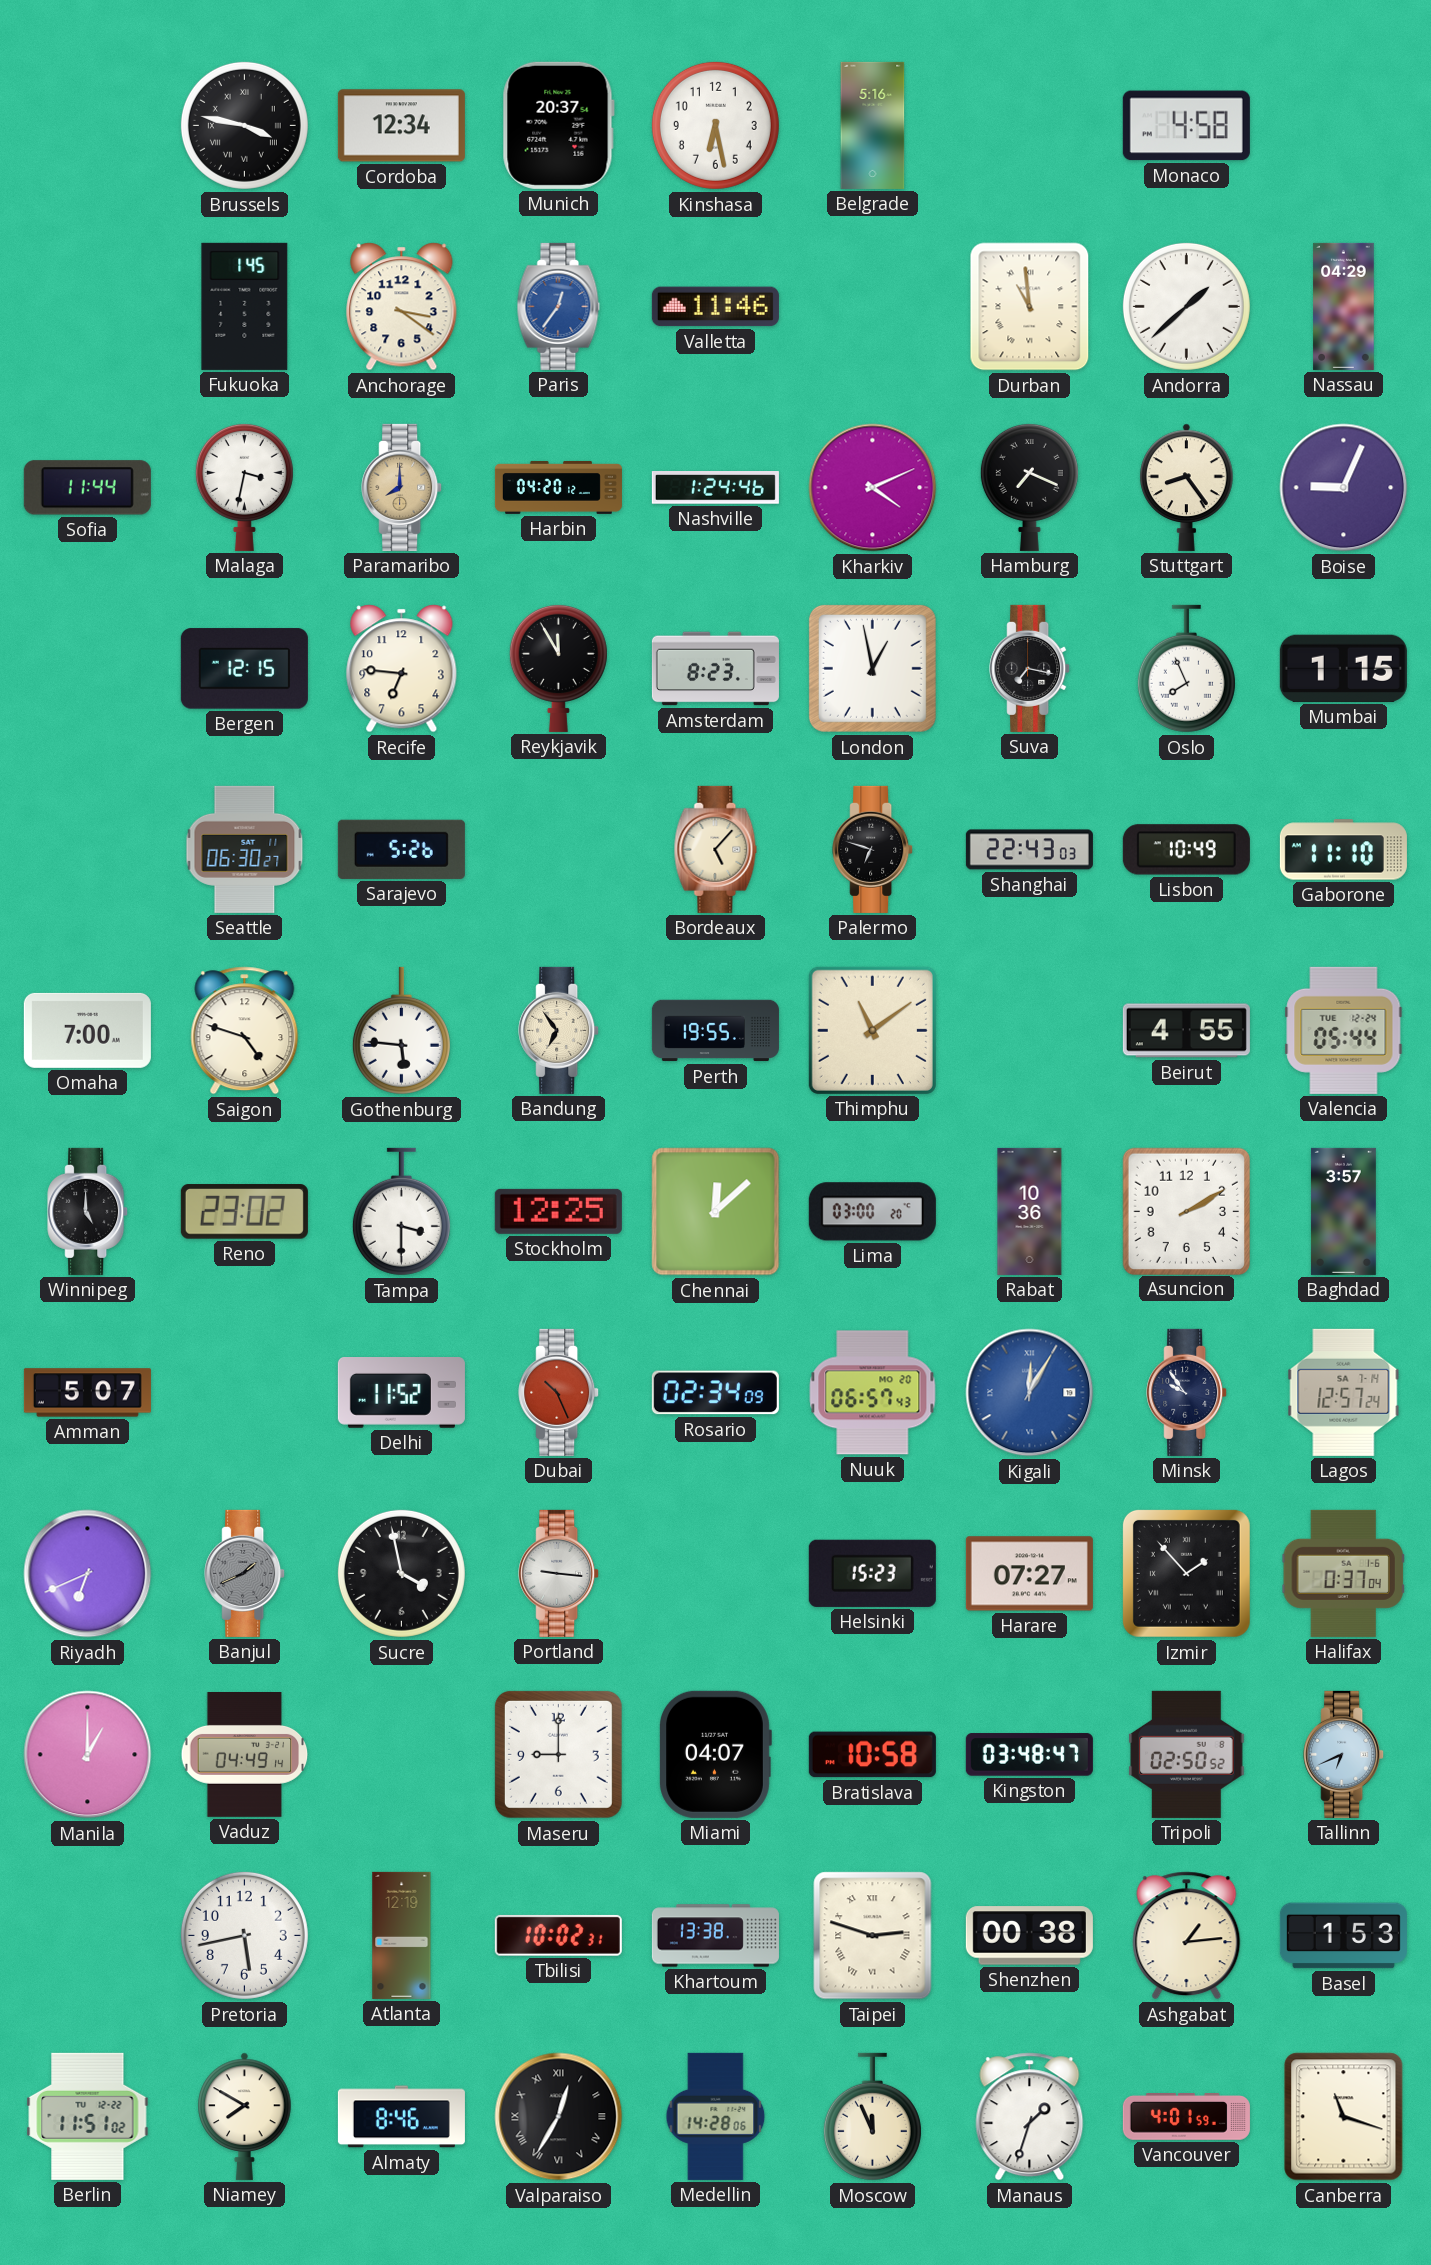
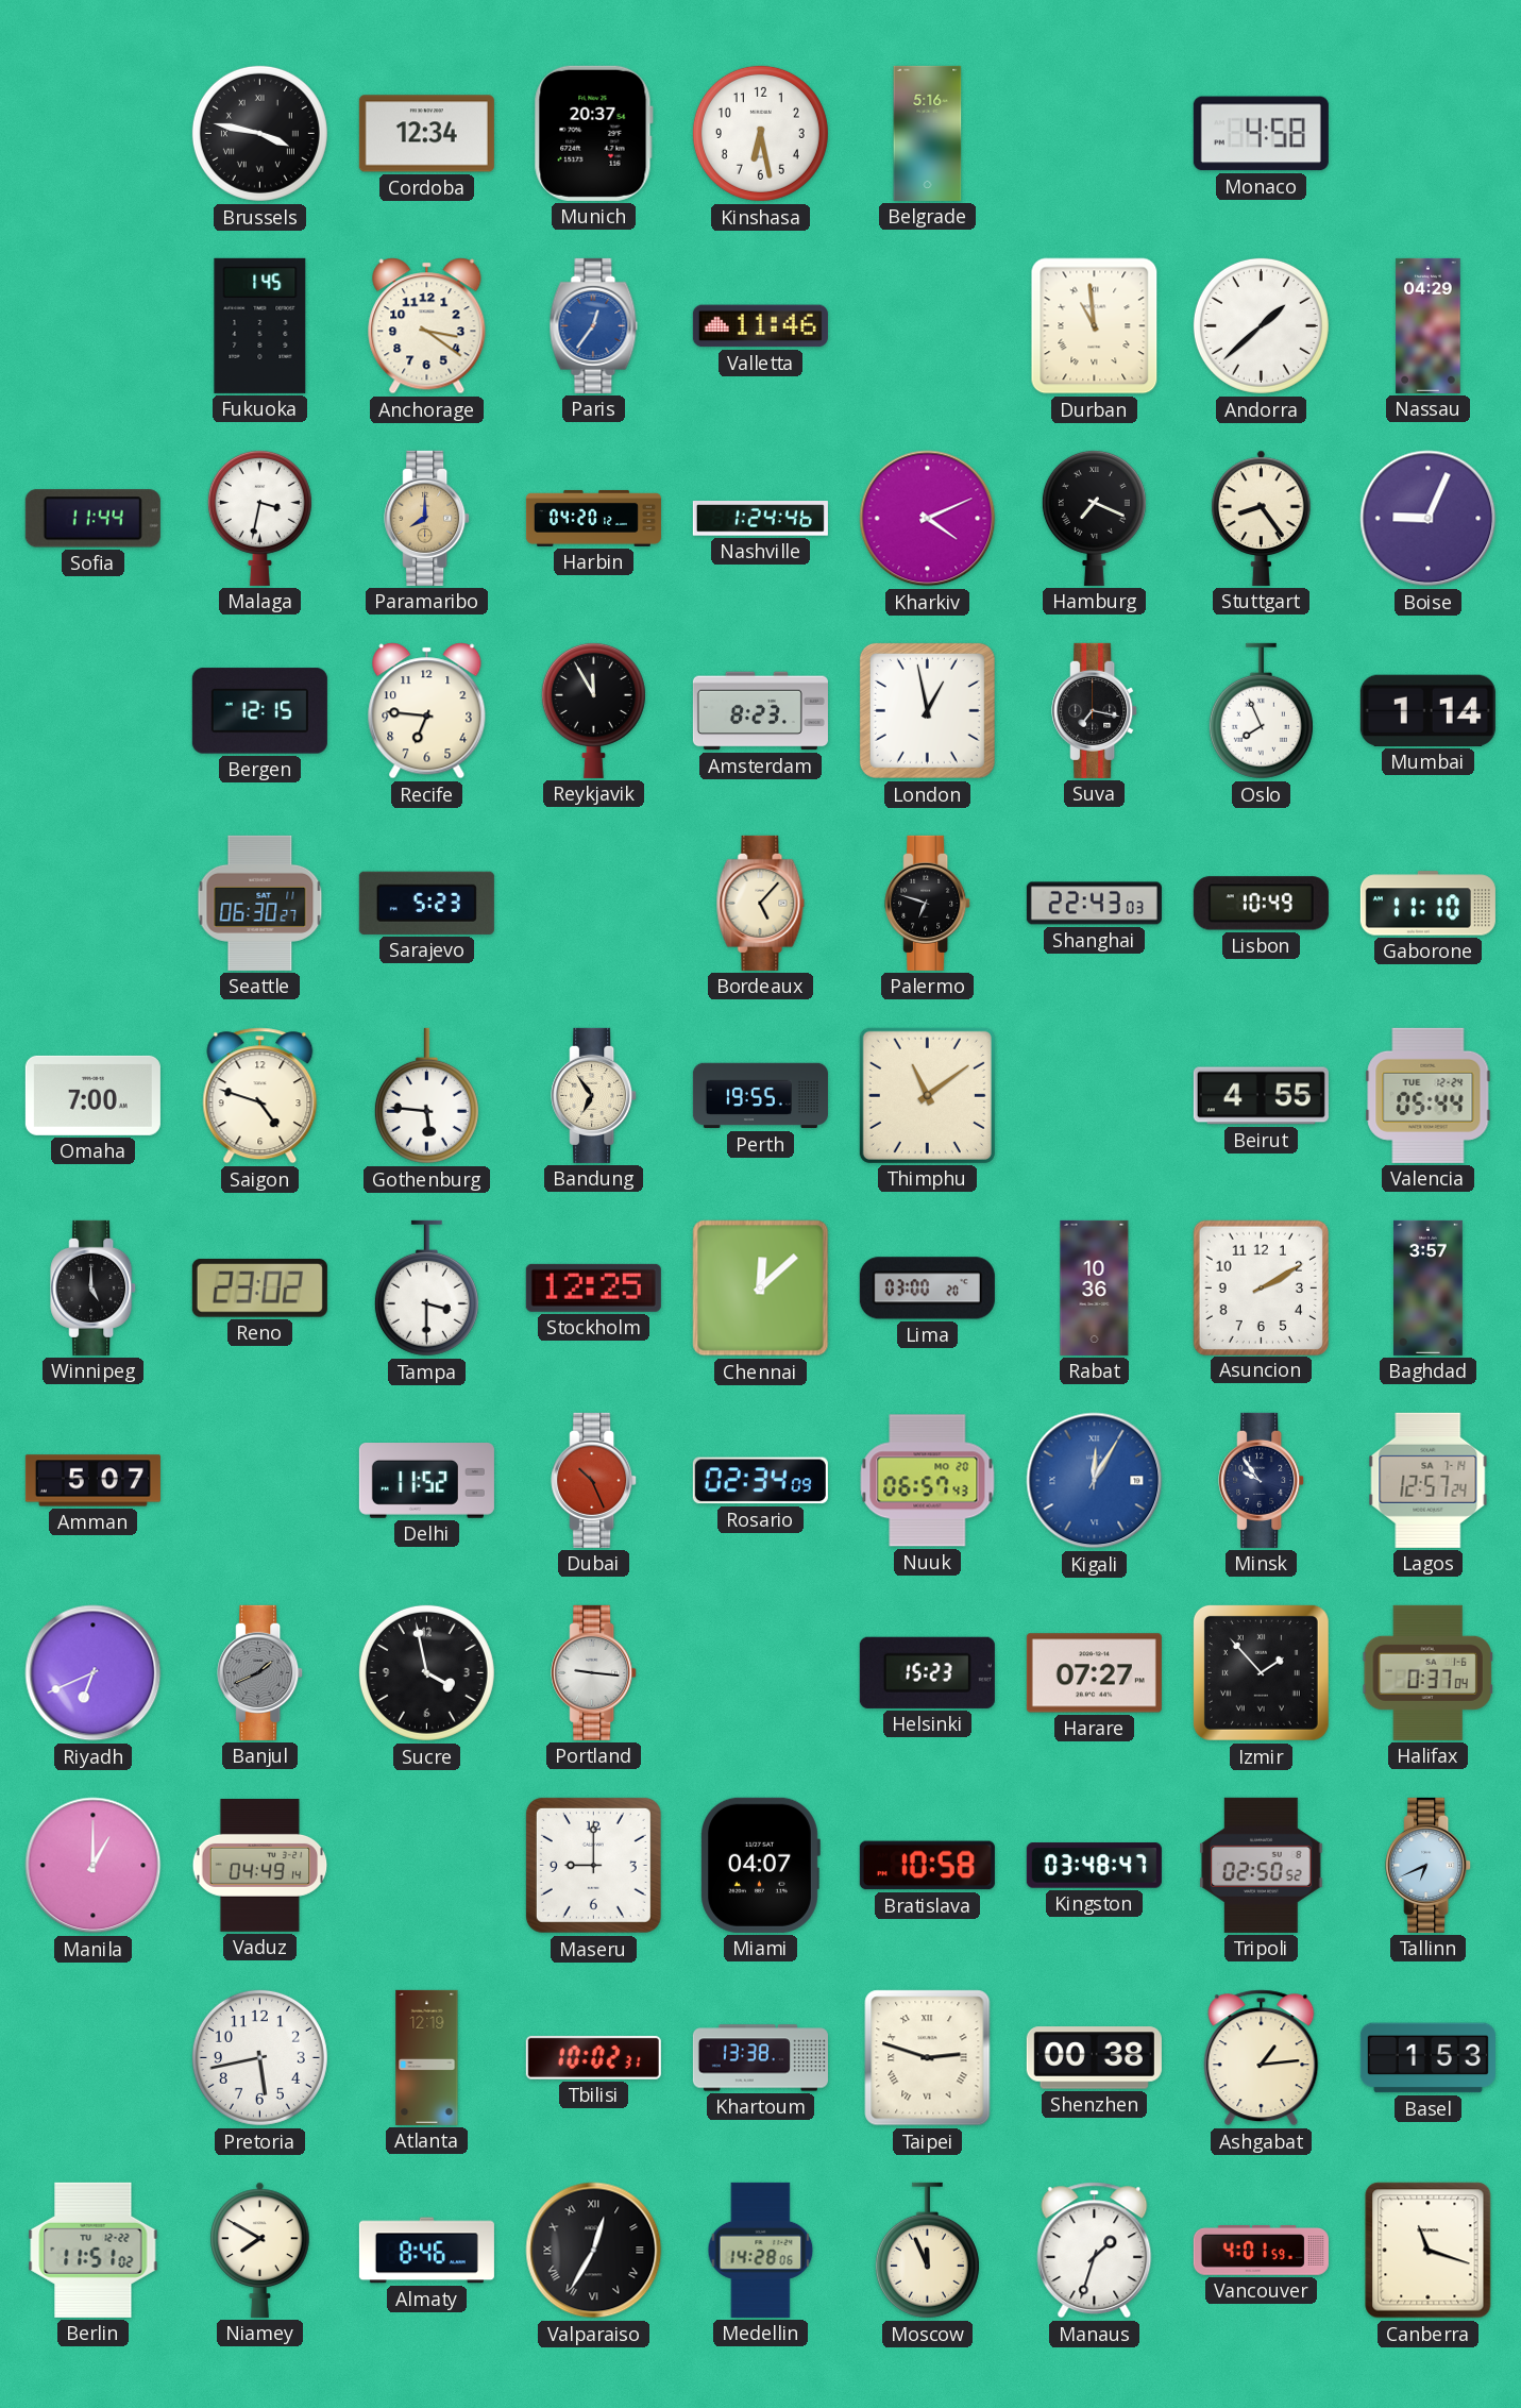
Mumbai: 1:15 -> 1:14 (1427, 710)
Sarajevo: 5:26 -> 5:23 (426, 903)
